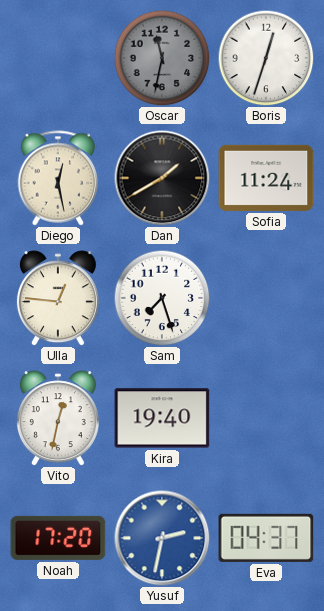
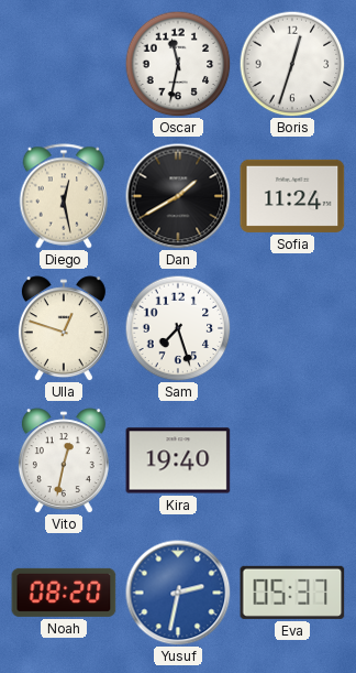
Oscar dial: grey -> white (178, 64)
Ulla: 12:46 -> 12:48 (64, 328)
Noah: 17:20 -> 08:20 (64, 593)
Eva: 04:37 -> 05:37 (292, 593)
